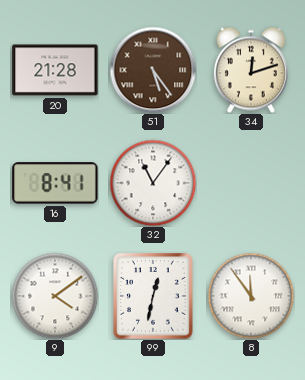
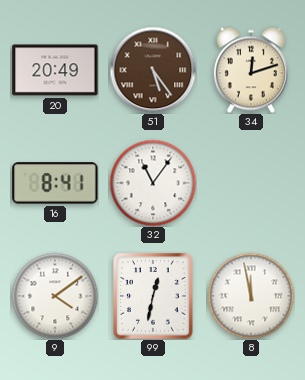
20: 21:28 -> 20:49 (55, 70)
8: 11:54 -> 11:58 (251, 296)
